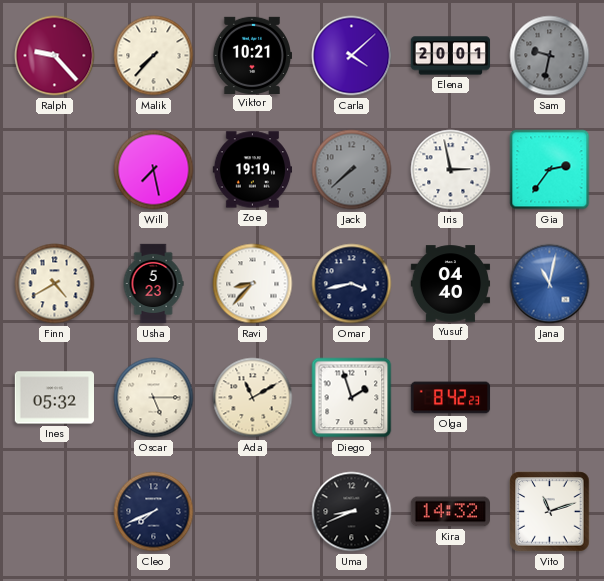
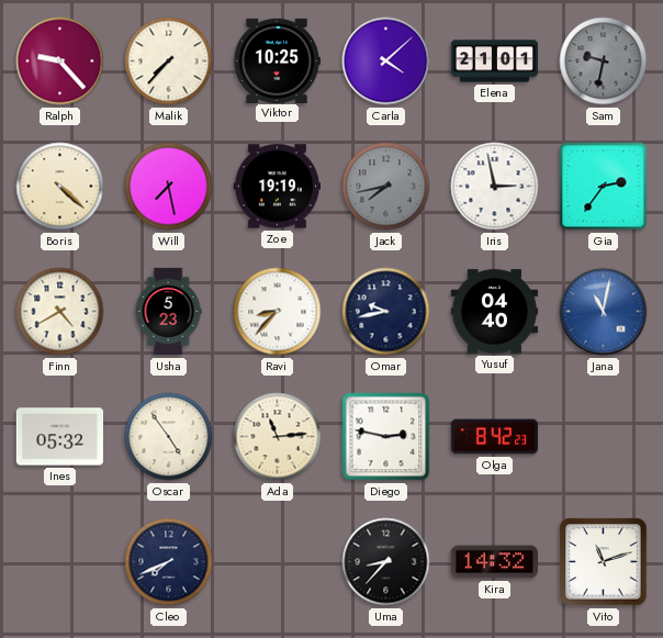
Viktor: 10:21 -> 10:25 (276, 60)
Elena: 20:01 -> 21:01 (495, 61)
Boris: none -> 4:22 (60, 187)
Jack: 7:38 -> 7:43 (386, 187)
Omar: 3:43 -> 9:43 (386, 312)
Oscar: 5:15 -> 4:54 (169, 437)
Ada: 11:10 -> 11:14 (278, 437)
Diego: 1:57 -> 2:47 (386, 437)
Uma: 8:41 -> 8:37 (386, 562)
